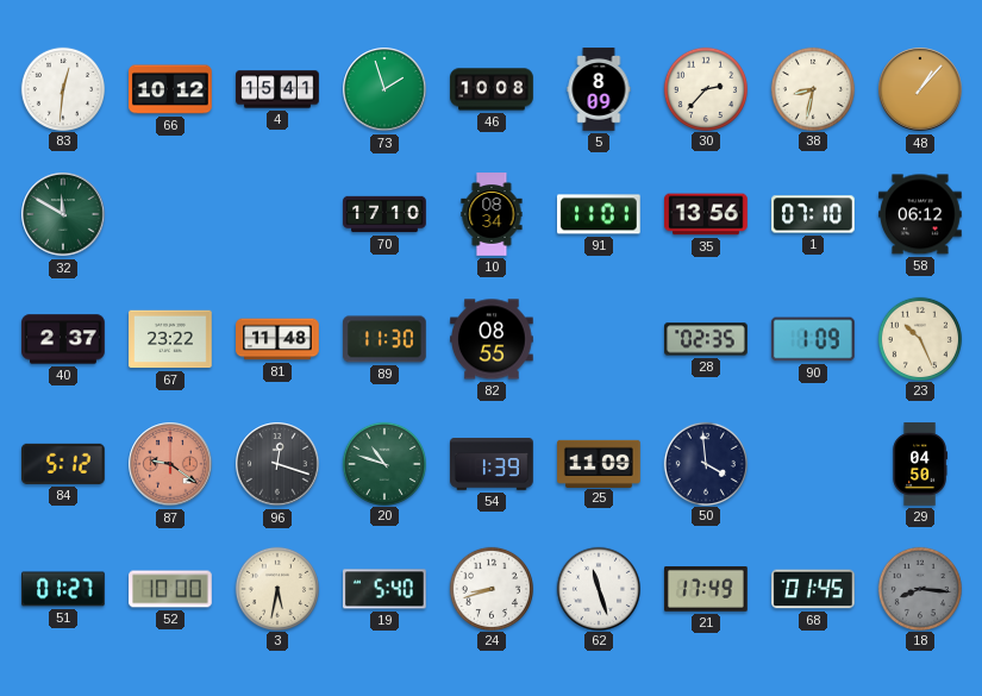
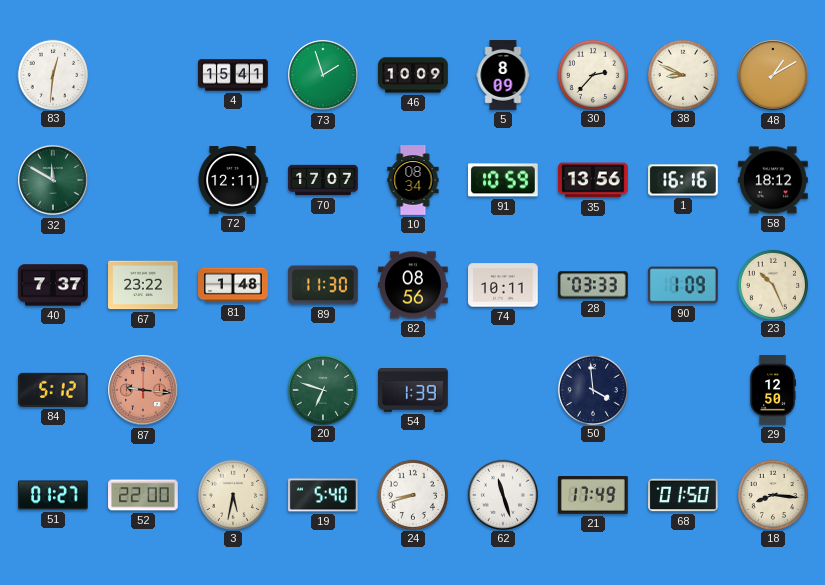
66: 10:12 -> none (171, 89)
46: 10:08 -> 10:09 (413, 75)
38: 8:32 -> 8:49 (682, 74)
48: 1:07 -> 1:10 (773, 75)
72: none -> 12:11 (233, 181)
70: 17:10 -> 17:07 (323, 180)
91: 11:01 -> 10:59 (504, 180)
1: 07:10 -> 16:16 (684, 180)
58: 06:12 -> 18:12 (774, 180)
40: 2:37 -> 7:37 (53, 285)
81: 11:48 -> 1:48 (233, 285)
82: 08:55 -> 08:56 (413, 285)
74: none -> 10:11 (503, 285)
28: 02:35 -> 03:33 (594, 285)
87: 9:21 -> 9:16 (143, 390)
96: 12:18 -> none (277, 464)
20: 10:48 -> 6:48 (322, 389)
25: 11:09 -> none (599, 463)
29: 04:50 -> 12:50 (773, 390)
52: 10:00 -> 22:00 (143, 495)
68: 01:45 -> 01:50 (683, 495)
18 dial: grey -> cream (772, 494)
